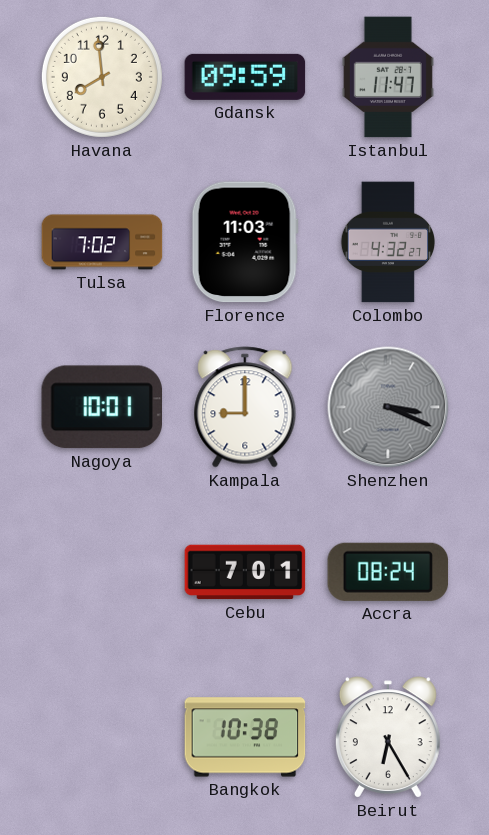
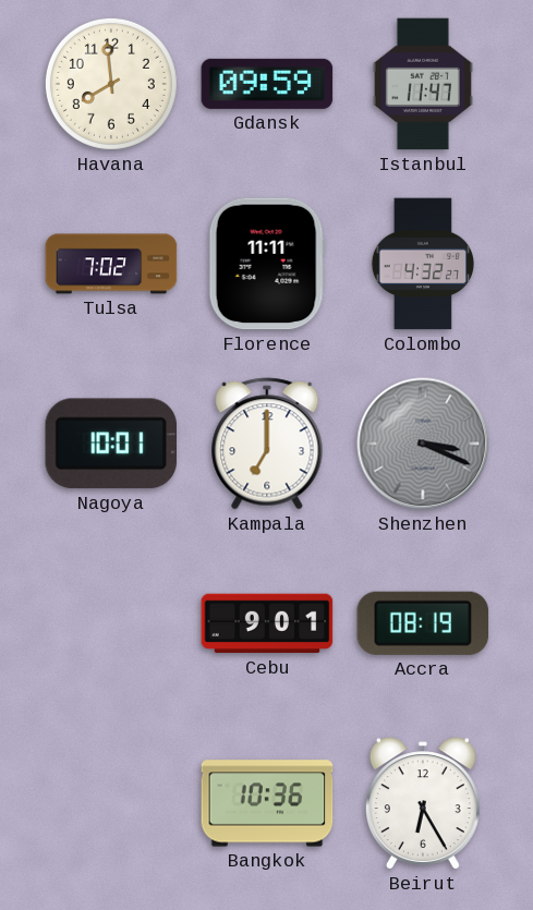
Florence: 11:03 -> 11:11 (267, 264)
Kampala: 9:00 -> 7:00 (267, 444)
Cebu: 7:01 -> 9:01 (267, 623)
Accra: 08:24 -> 08:19 (423, 623)
Bangkok: 10:38 -> 10:36 (267, 803)
